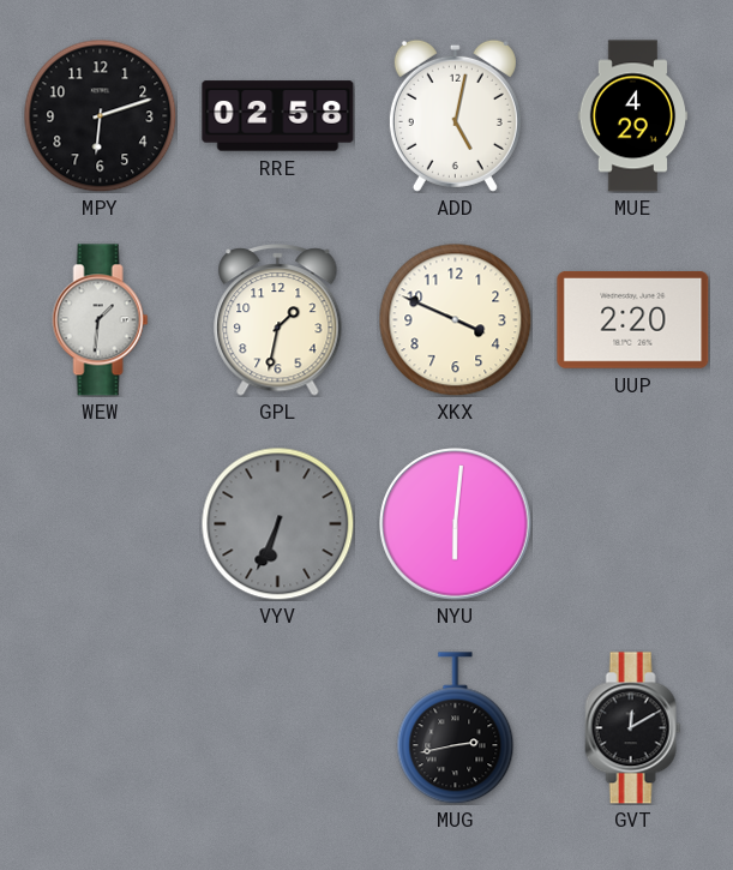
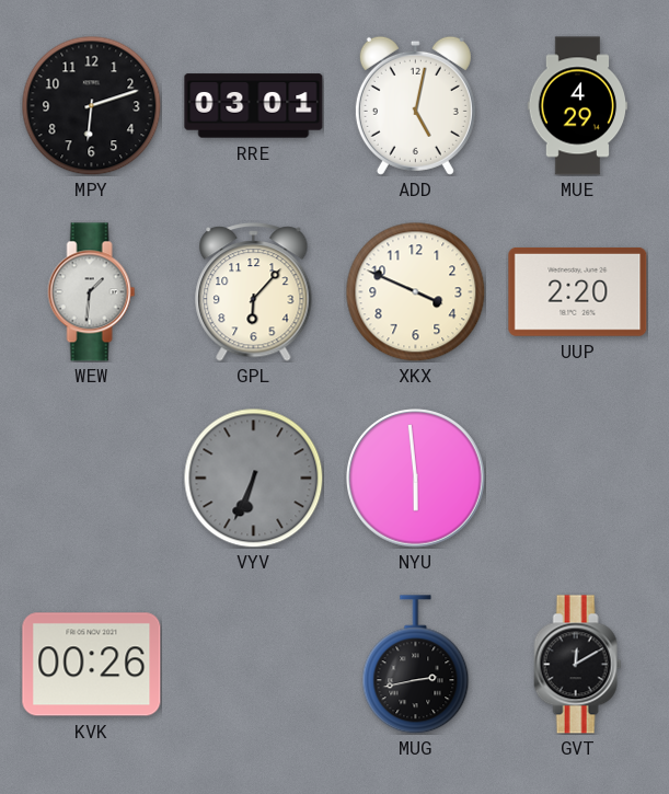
RRE: 02:58 -> 03:01 (254, 106)
GPL: 1:32 -> 6:07 (254, 292)
NYU: 6:01 -> 5:59 (416, 479)
KVK: none -> 00:26 (92, 665)
